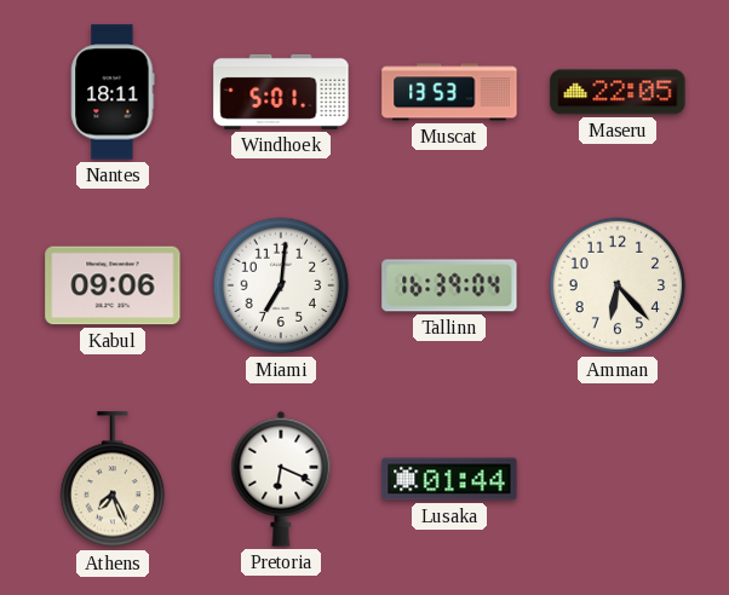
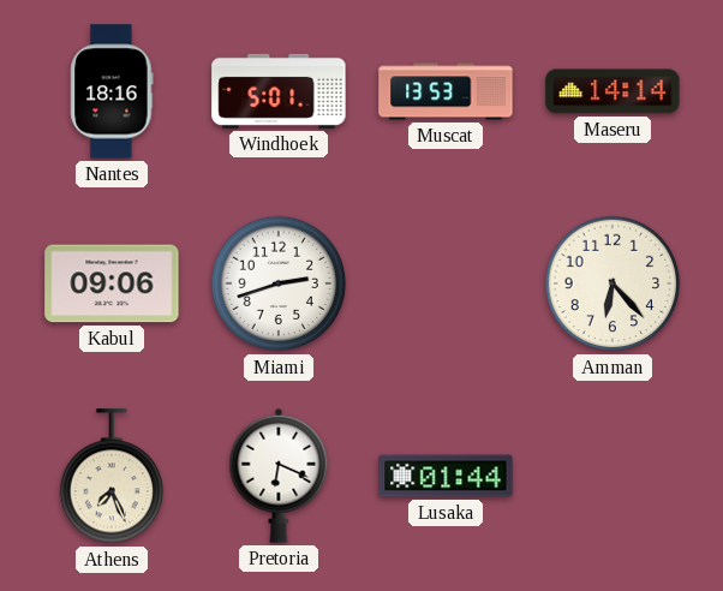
Nantes: 18:11 -> 18:16 (112, 91)
Maseru: 22:05 -> 14:14 (613, 91)
Miami: 7:01 -> 2:42 (279, 283)
Tallinn: 16:39 -> none (449, 285)
